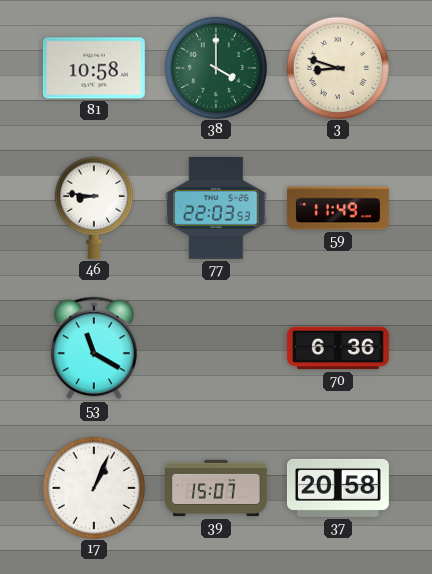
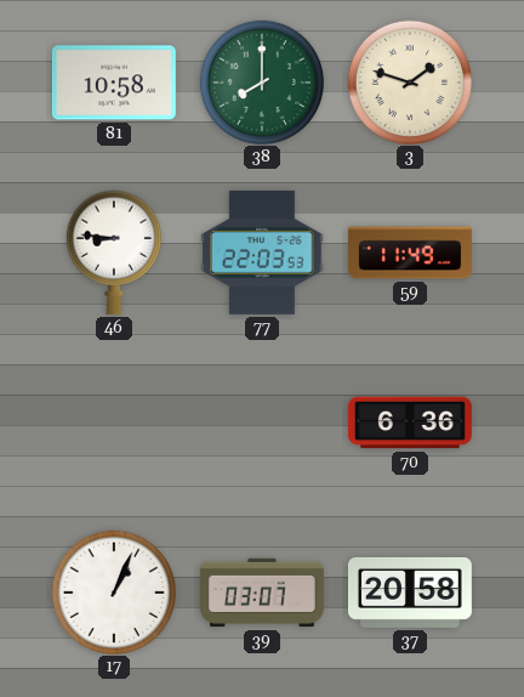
38: 4:00 -> 8:00 (261, 81)
3: 8:48 -> 1:48 (409, 81)
53: 11:20 -> none (94, 348)
39: 15:07 -> 03:07 (263, 593)
